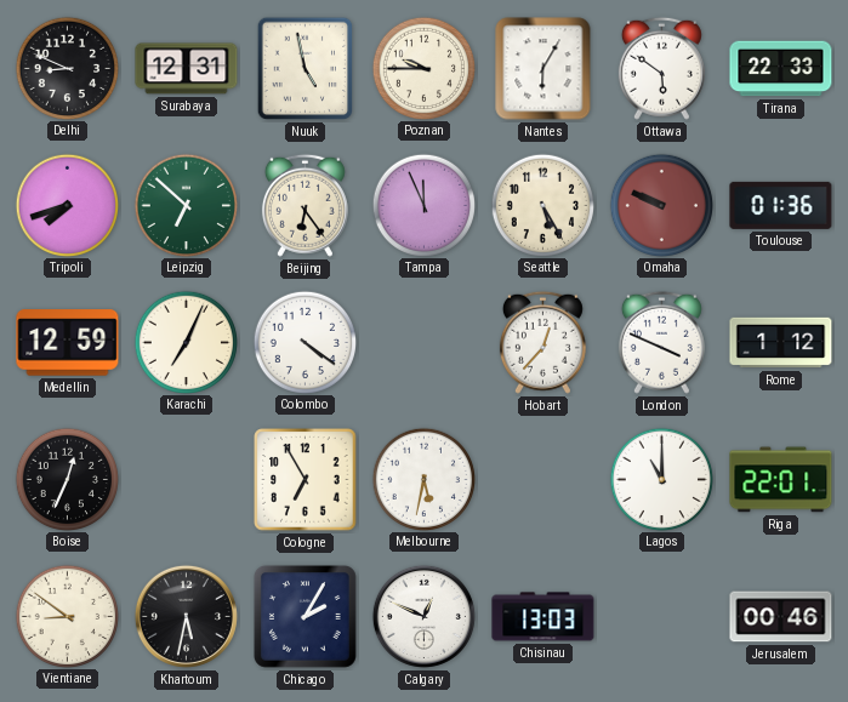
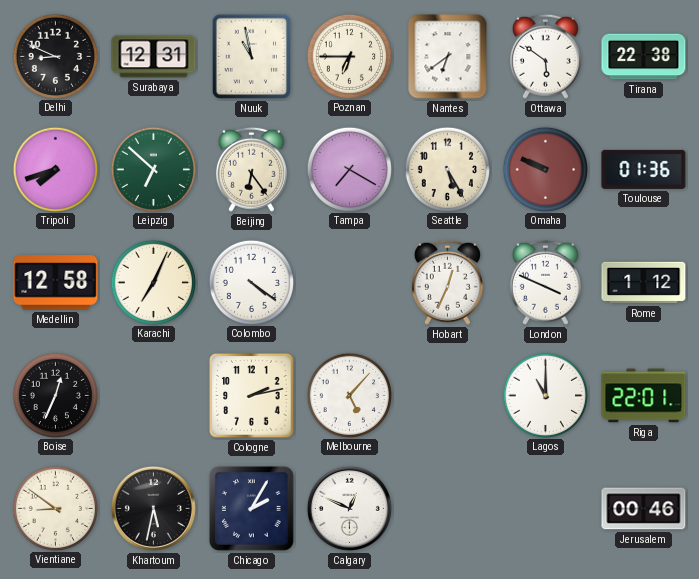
Nuuk: 4:58 -> 10:58 (252, 57)
Poznan: 9:45 -> 6:45 (349, 56)
Nantes: 6:05 -> 6:39 (448, 57)
Tirana: 22:33 -> 22:38 (644, 57)
Tampa: 11:56 -> 7:20 (349, 169)
Medellin: 12:59 -> 12:58 (56, 283)
Hobart: 12:37 -> 12:34 (447, 282)
Cologne: 6:55 -> 2:13 (252, 396)
Melbourne: 5:32 -> 5:07 (349, 395)
Chisinau: 13:03 -> none (543, 617)
